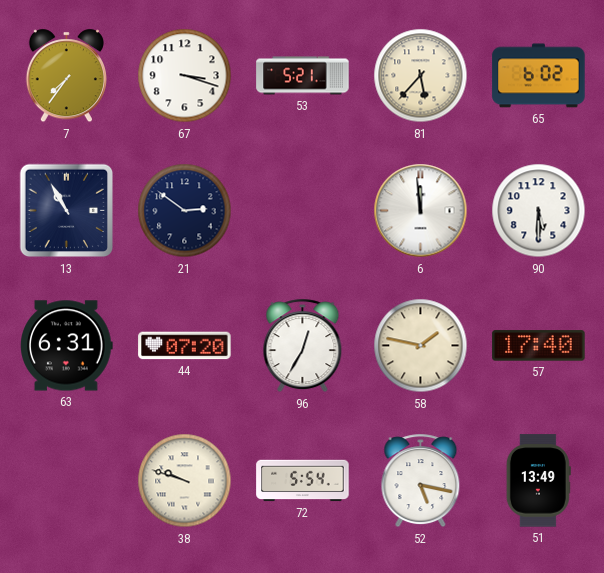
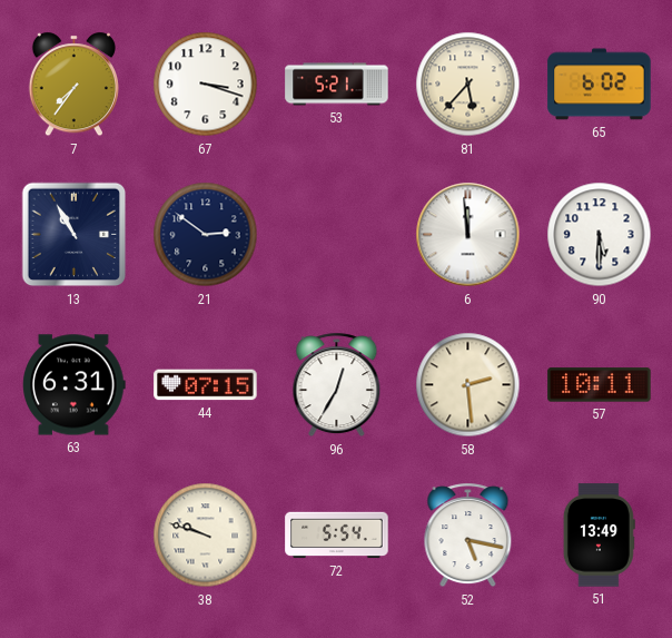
44: 07:20 -> 07:15 (206, 385)
58: 1:47 -> 2:29 (468, 385)
57: 17:40 -> 10:11 (600, 385)
